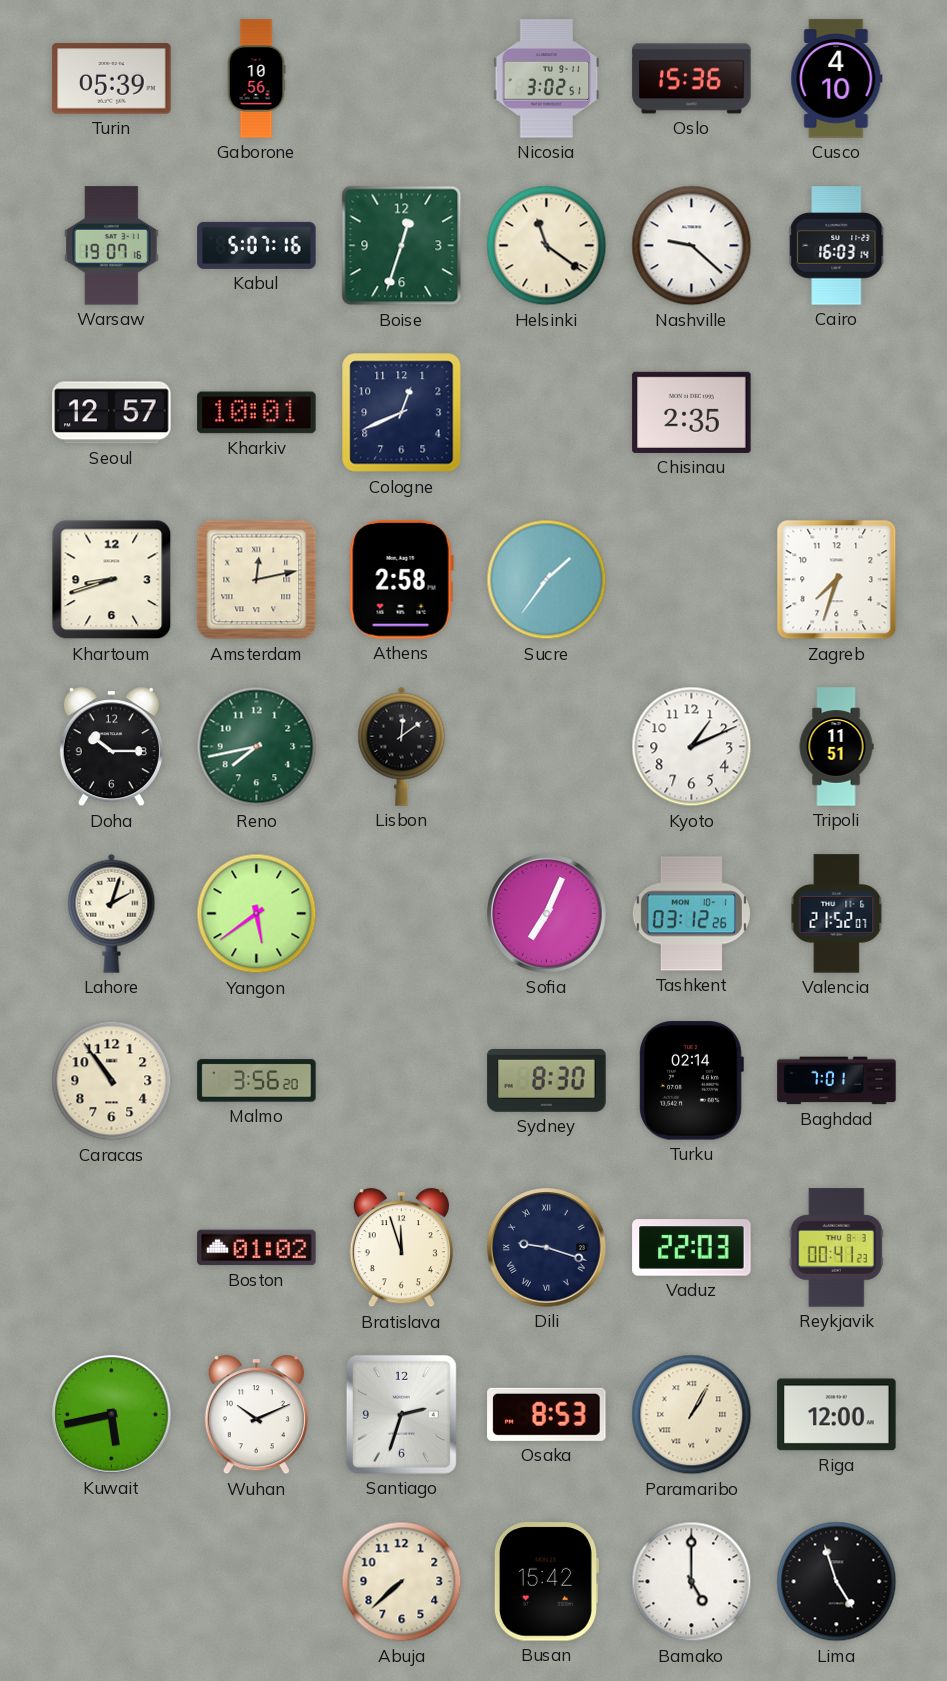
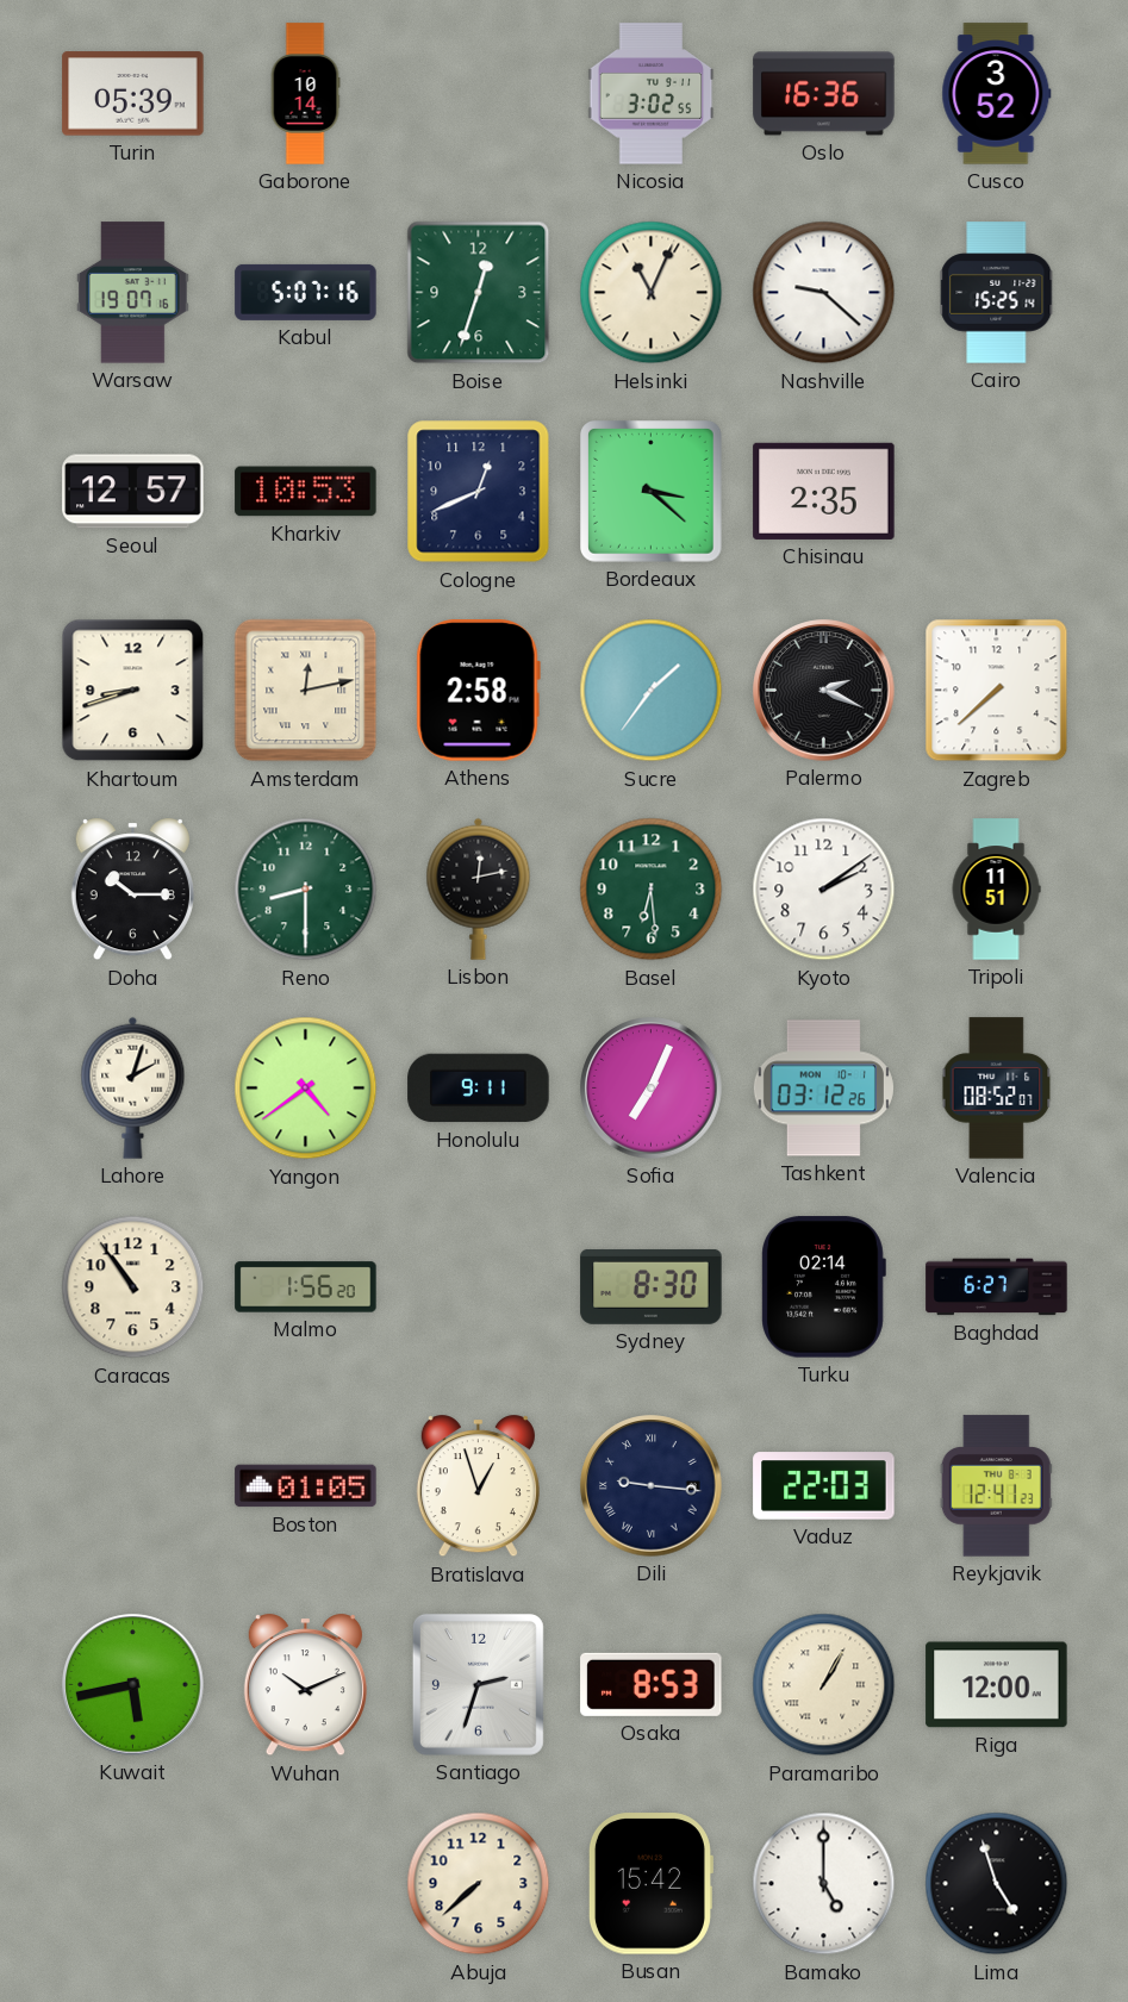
Gaborone: 10:56 -> 10:14 (305, 94)
Nicosia: 3:02:51 -> 3:02:55 (652, 94)
Oslo: 15:36 -> 16:36 (824, 94)
Cusco: 4:10 -> 3:52 (997, 94)
Helsinki: 11:21 -> 11:04 (652, 293)
Cairo: 16:03 -> 15:25 (997, 293)
Kharkiv: 10:01 -> 10:53 (306, 492)
Bordeaux: none -> 3:22 (652, 492)
Palermo: none -> 2:19 (824, 691)
Zagreb: 7:33 -> 7:38 (997, 691)
Reno: 7:43 -> 8:30 (306, 890)
Lisbon: 12:09 -> 12:13 (479, 888)
Basel: none -> 6:29 (652, 890)
Kyoto: 1:11 -> 2:09 (824, 890)
Yangon: 5:39 -> 4:39 (306, 1089)
Honolulu: none -> 9:11 (479, 1089)
Valencia: 21:52 -> 08:52 (997, 1089)
Malmo: 3:56 -> 1:56 (306, 1287)
Baghdad: 7:01 -> 6:27 (997, 1287)
Boston: 01:02 -> 01:05 (306, 1486)
Bratislava: 11:57 -> 12:57 (478, 1486)
Dili: 9:18 -> 9:16 (652, 1486)
Reykjavik: 00:41 -> 12:41 (996, 1486)
